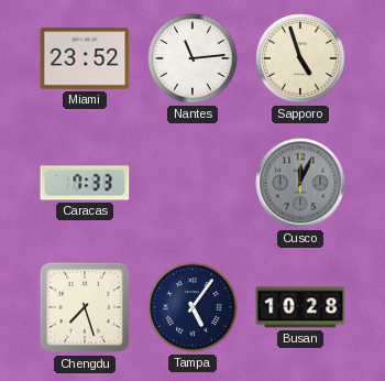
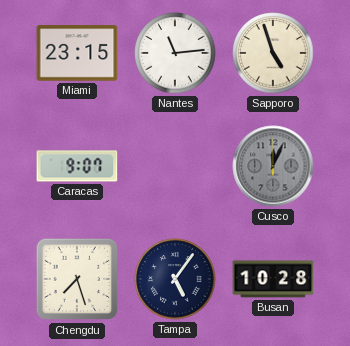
Miami: 23:52 -> 23:15 (77, 53)
Caracas: 7:33 -> 9:07 (77, 166)
